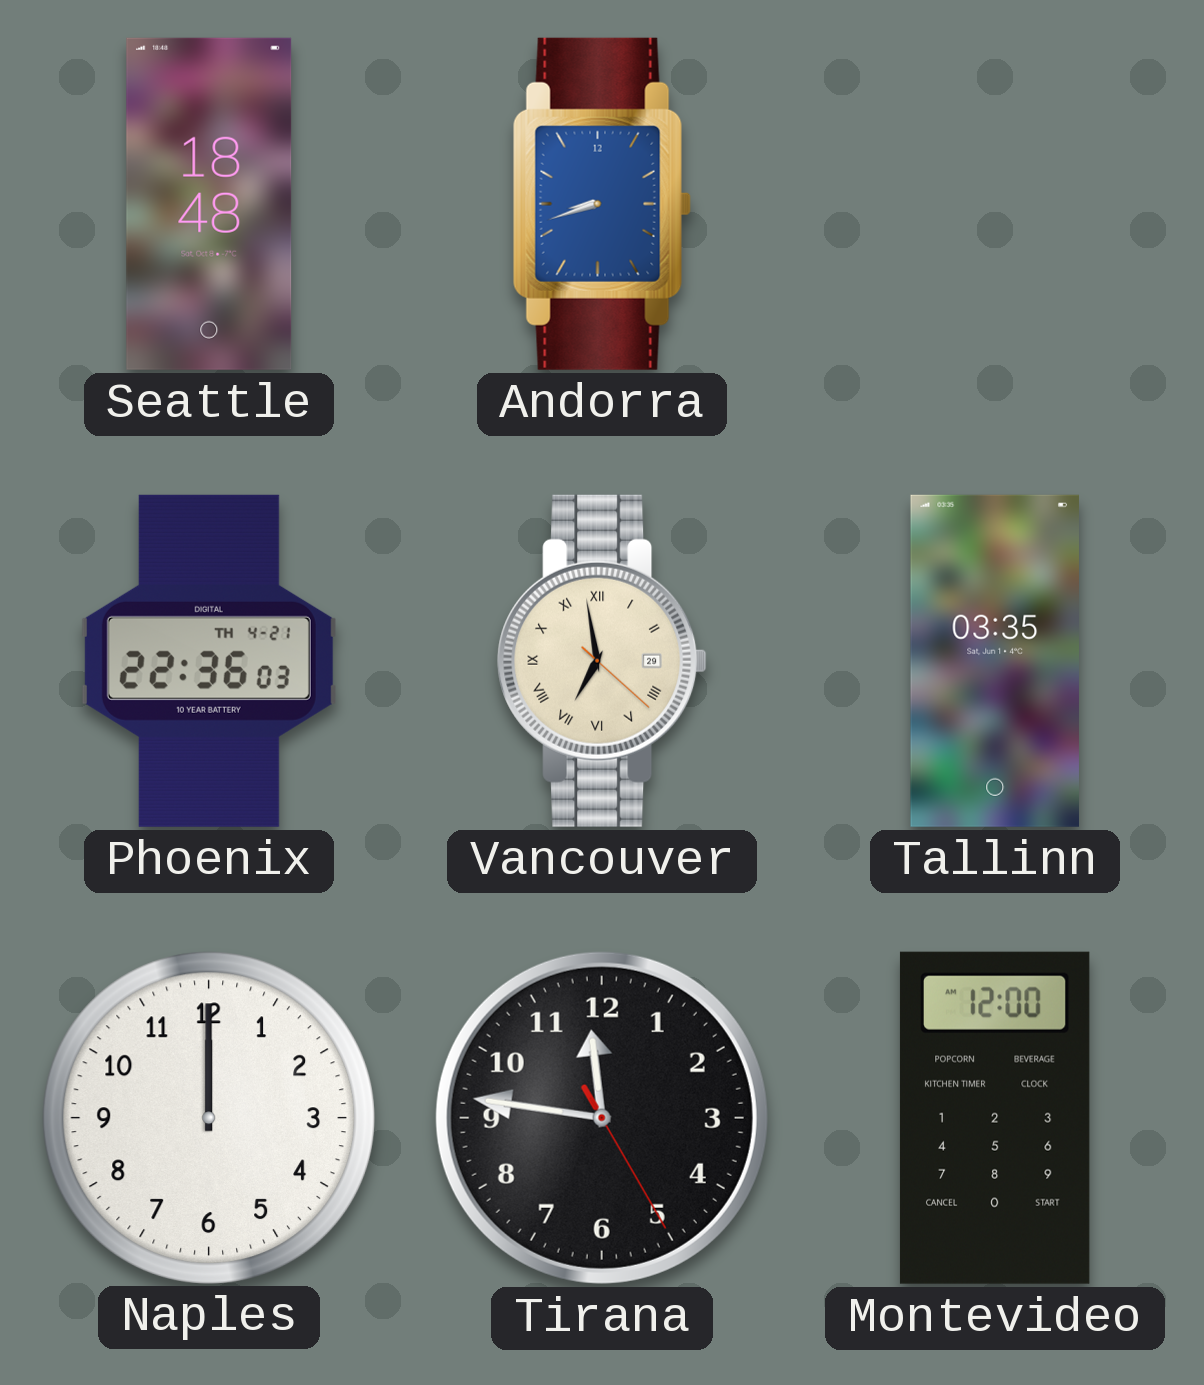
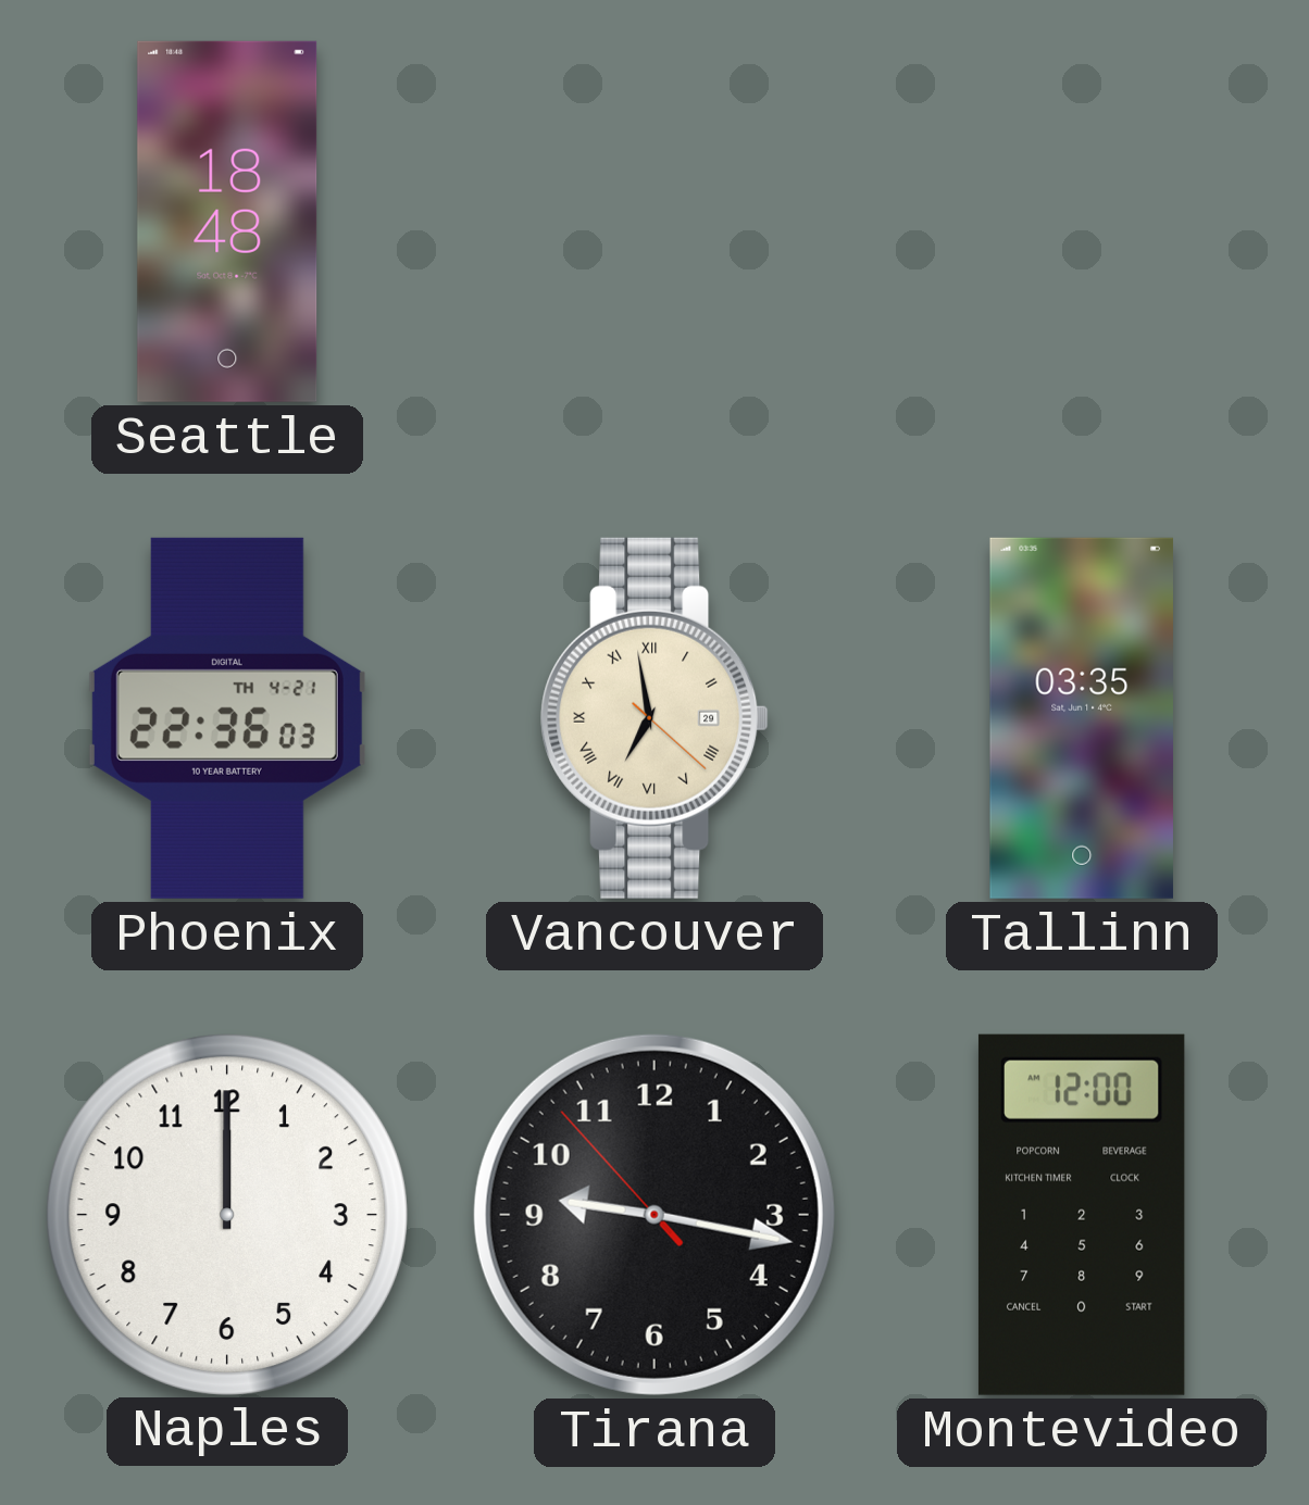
Andorra: 8:42 -> none (602, 204)
Tirana: 11:46 -> 9:16 (654, 1215)
